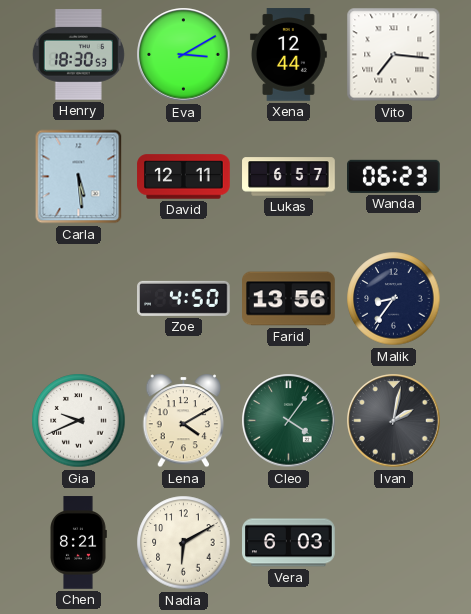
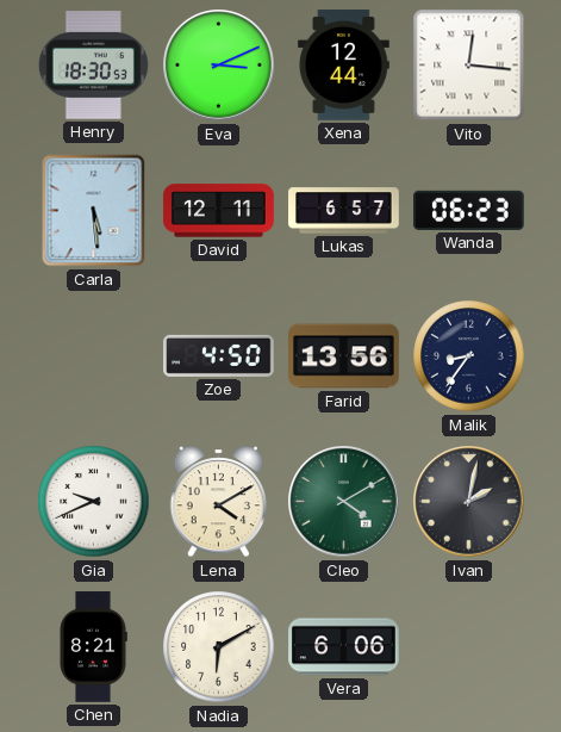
Eva: 3:10 -> 3:11 (219, 66)
Vito: 7:16 -> 12:16 (469, 66)
Cleo: 4:06 -> 4:10 (344, 502)
Vera: 6:03 -> 6:06 (344, 647)
